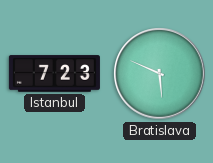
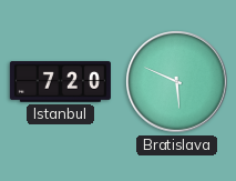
Istanbul: 7:23 -> 7:20 (60, 82)
